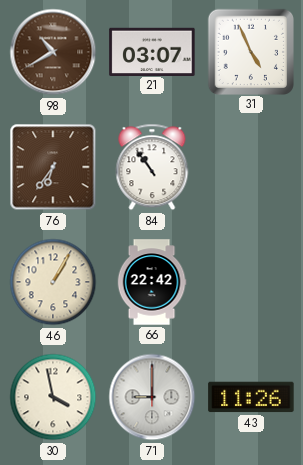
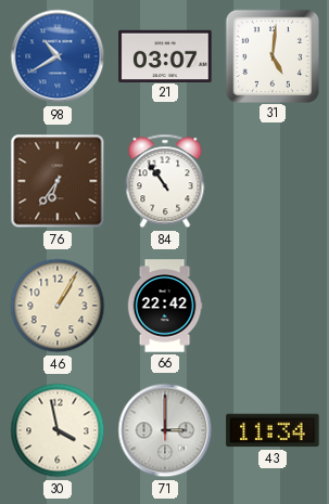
98 dial: brown -> blue (58, 56)
31: 4:56 -> 5:01 (271, 55)
71: 9:00 -> 3:00 (165, 430)
43: 11:26 -> 11:34 (273, 430)
